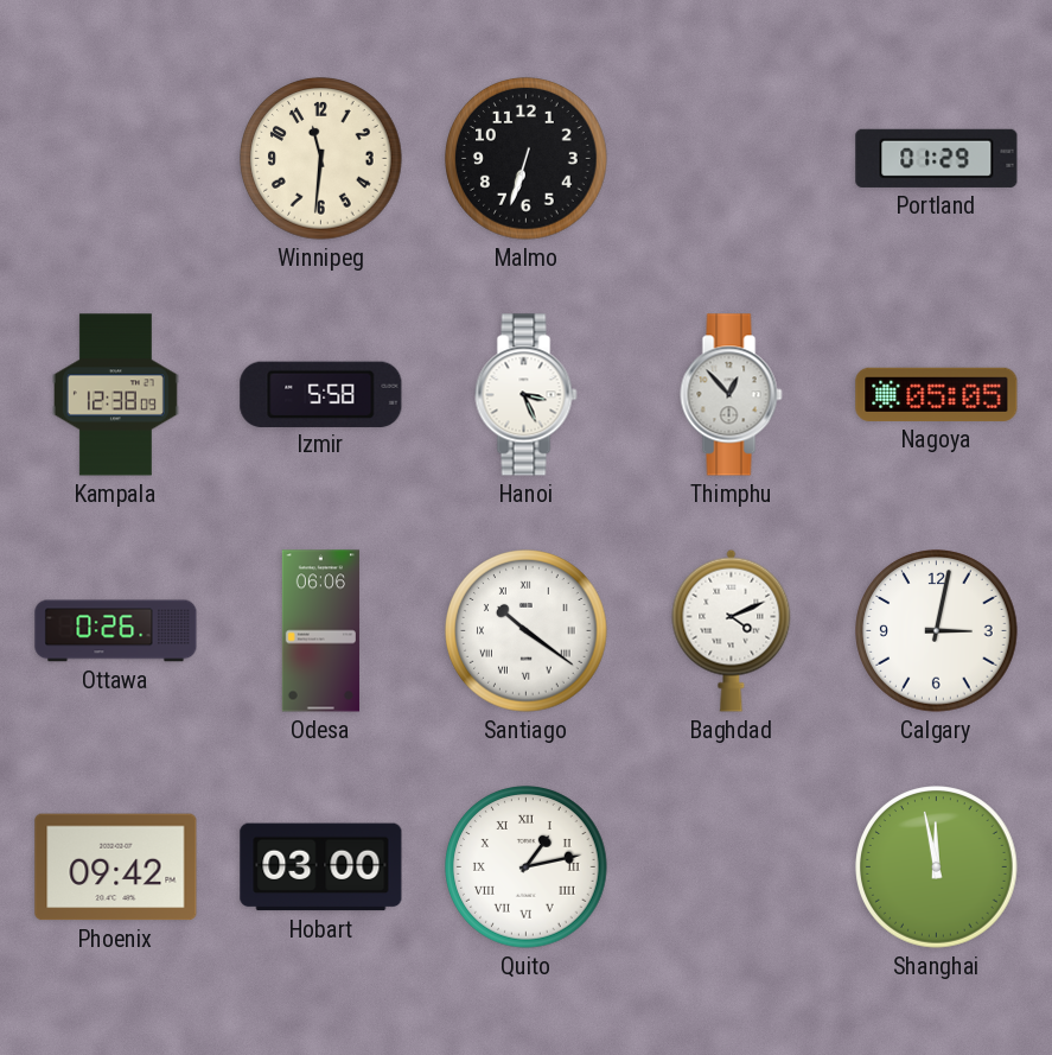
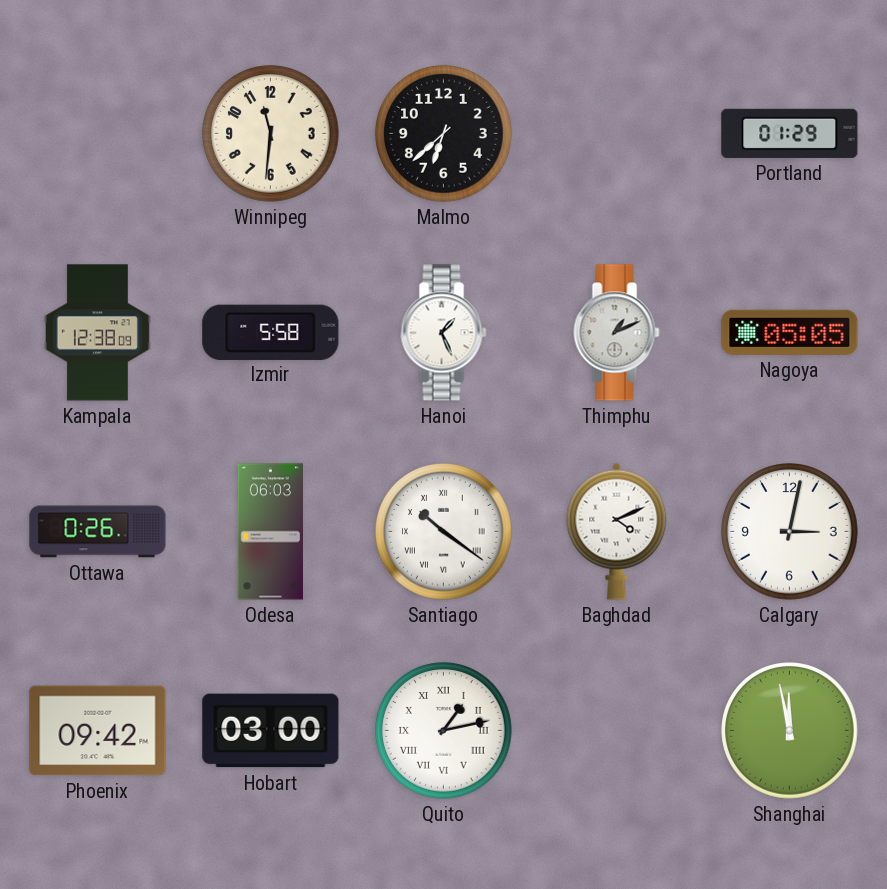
Malmo: 6:33 -> 6:38 (444, 134)
Hanoi: 3:26 -> 1:26 (444, 333)
Thimphu: 12:53 -> 1:11 (617, 333)
Odesa: 06:06 -> 06:03 (270, 532)
